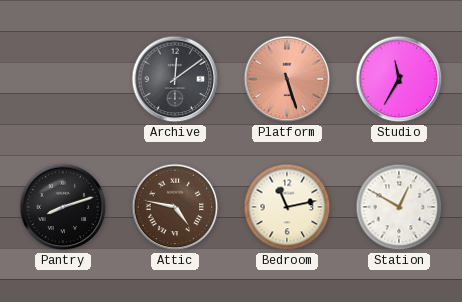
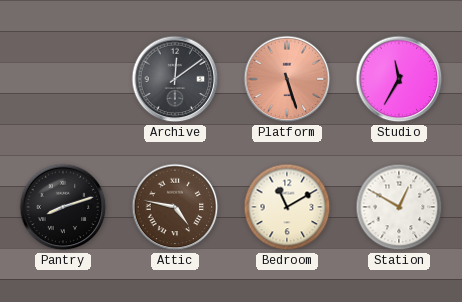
Bedroom: 11:13 -> 11:10 (287, 207)
